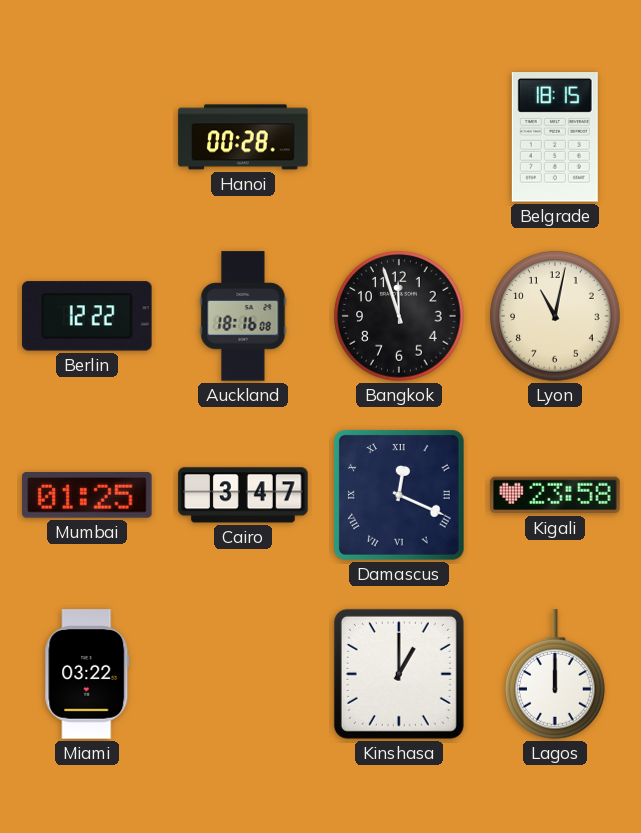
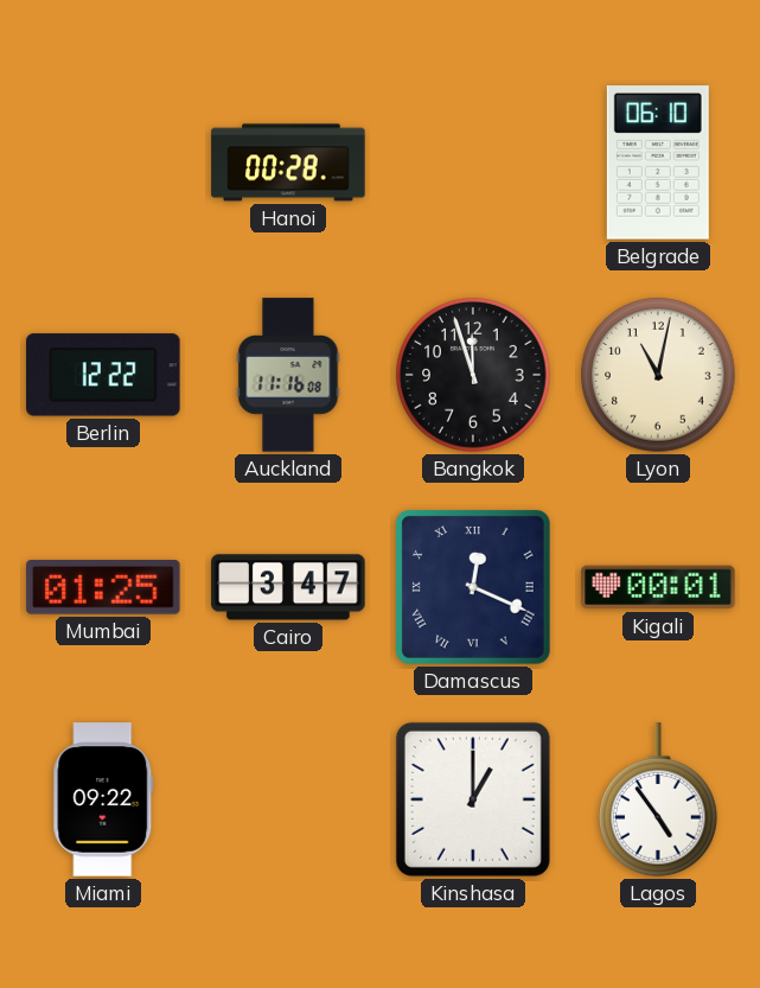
Belgrade: 18:15 -> 06:10 (658, 162)
Auckland: 18:16 -> 11:16 (288, 375)
Kigali: 23:58 -> 00:01 (658, 587)
Miami: 03:22 -> 09:22 (103, 799)
Lagos: 12:00 -> 4:54 (659, 799)
